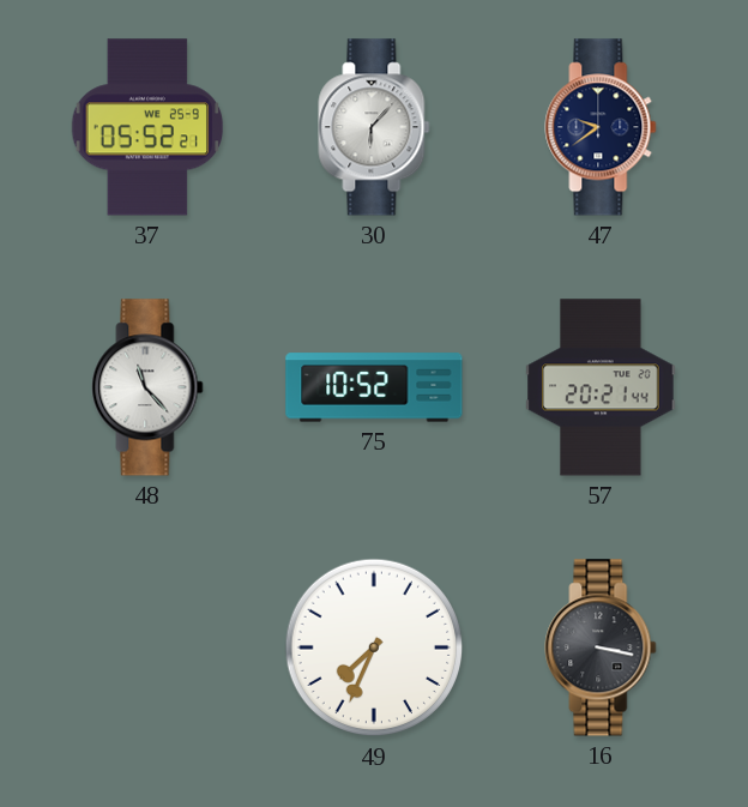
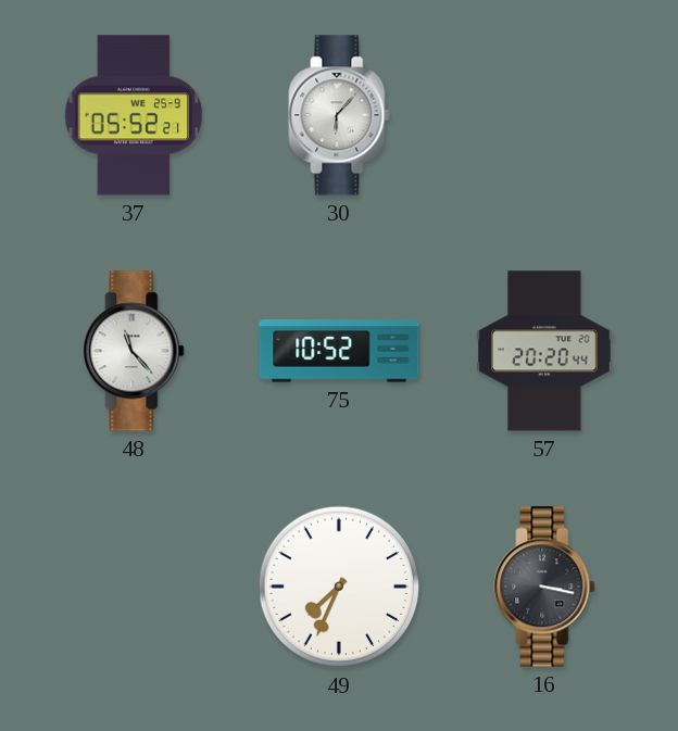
47: 9:39 -> none (601, 127)
57: 20:21 -> 20:20 (544, 351)
